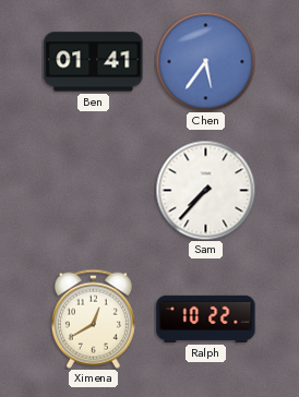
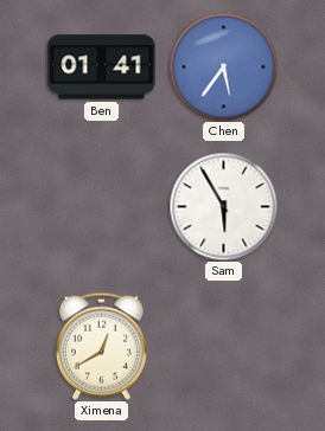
Sam: 7:37 -> 5:55 (223, 206)
Ralph: 10:22 -> none (206, 318)
